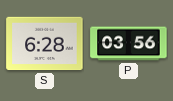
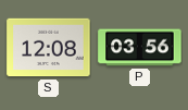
S: 6:28 -> 12:08 (49, 48)
